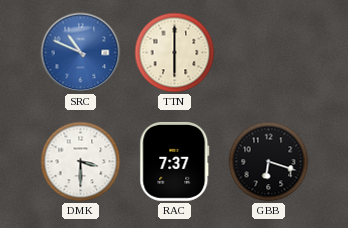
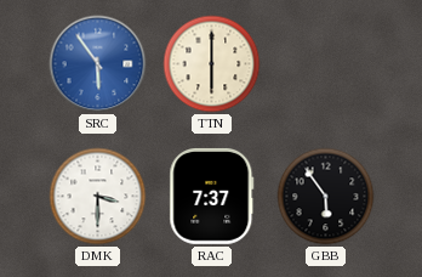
SRC: 10:49 -> 5:54 (98, 64)
GBB: 6:18 -> 5:54 (326, 197)
